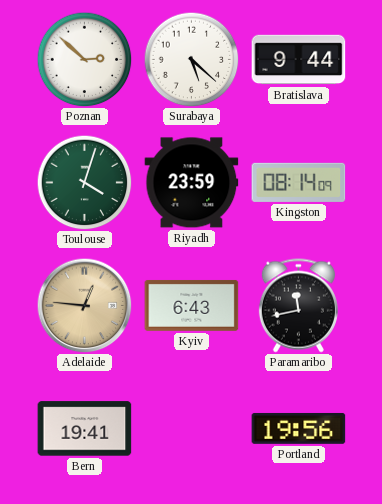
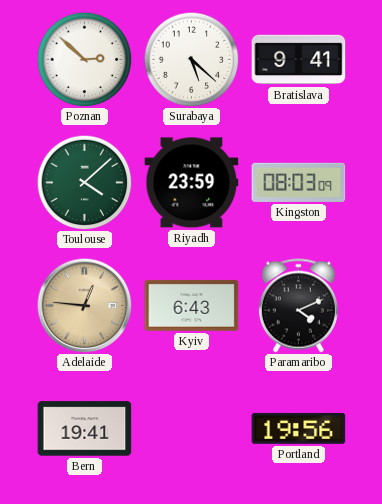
Bratislava: 9:44 -> 9:41 (299, 60)
Toulouse: 4:03 -> 4:08 (84, 182)
Kingston: 08:14 -> 08:03 (299, 182)
Paramaribo: 11:43 -> 4:11 (298, 306)
